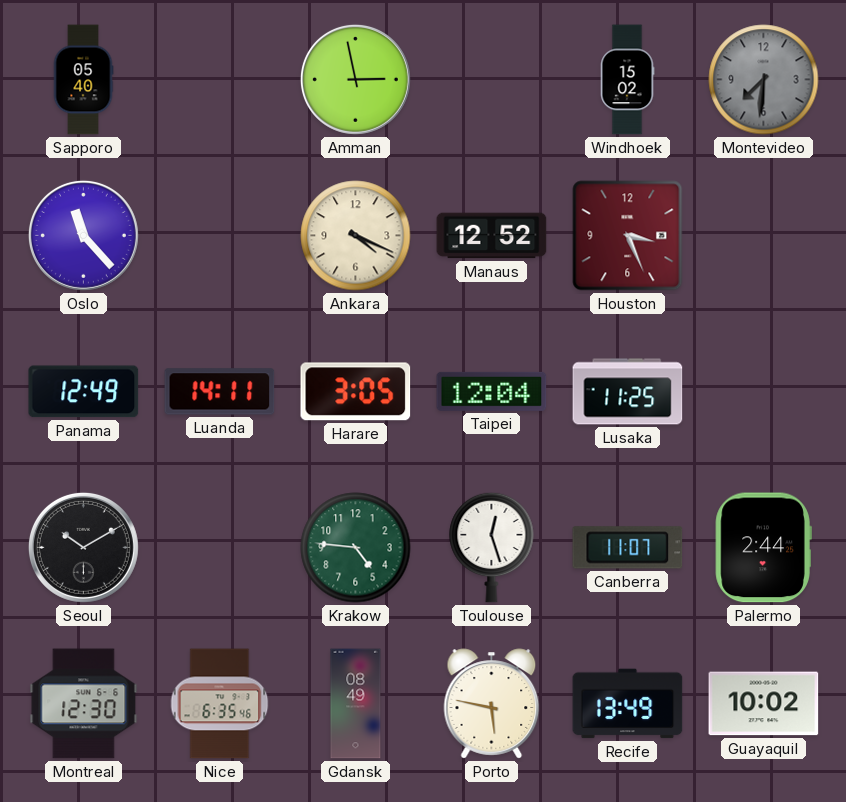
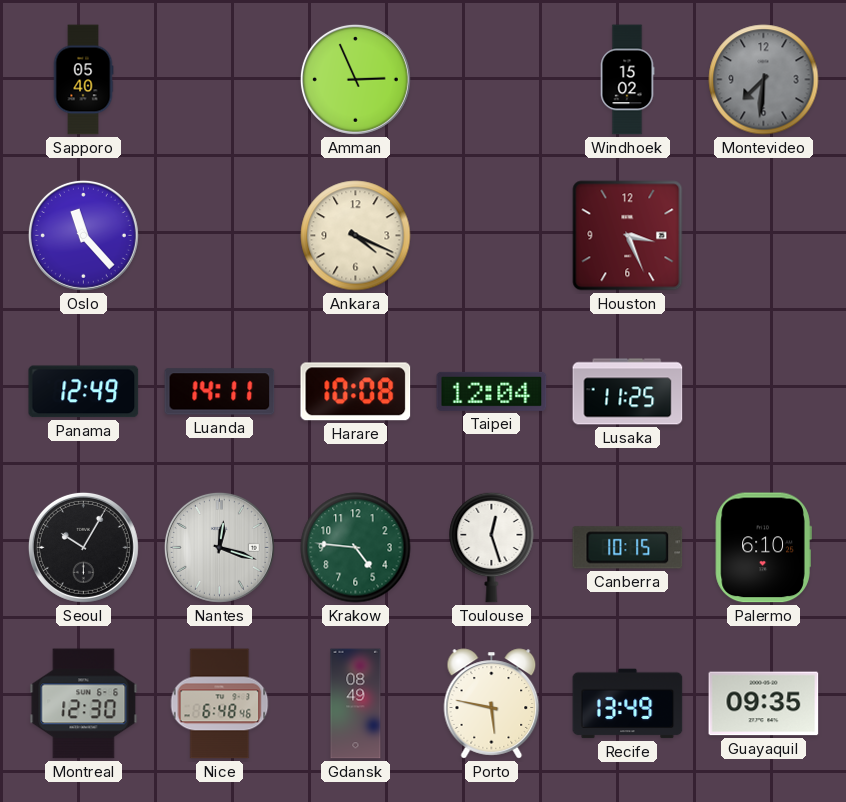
Amman: 2:58 -> 2:56 (355, 79)
Manaus: 12:52 -> none (492, 236)
Harare: 3:05 -> 10:08 (356, 392)
Seoul: 10:10 -> 10:05 (83, 547)
Nantes: none -> 12:18 (219, 547)
Canberra: 11:07 -> 10:15 (628, 548)
Palermo: 2:44 -> 6:10 (763, 548)
Nice: 6:35 -> 6:48 (220, 704)
Guayaquil: 10:02 -> 09:35 (764, 704)
